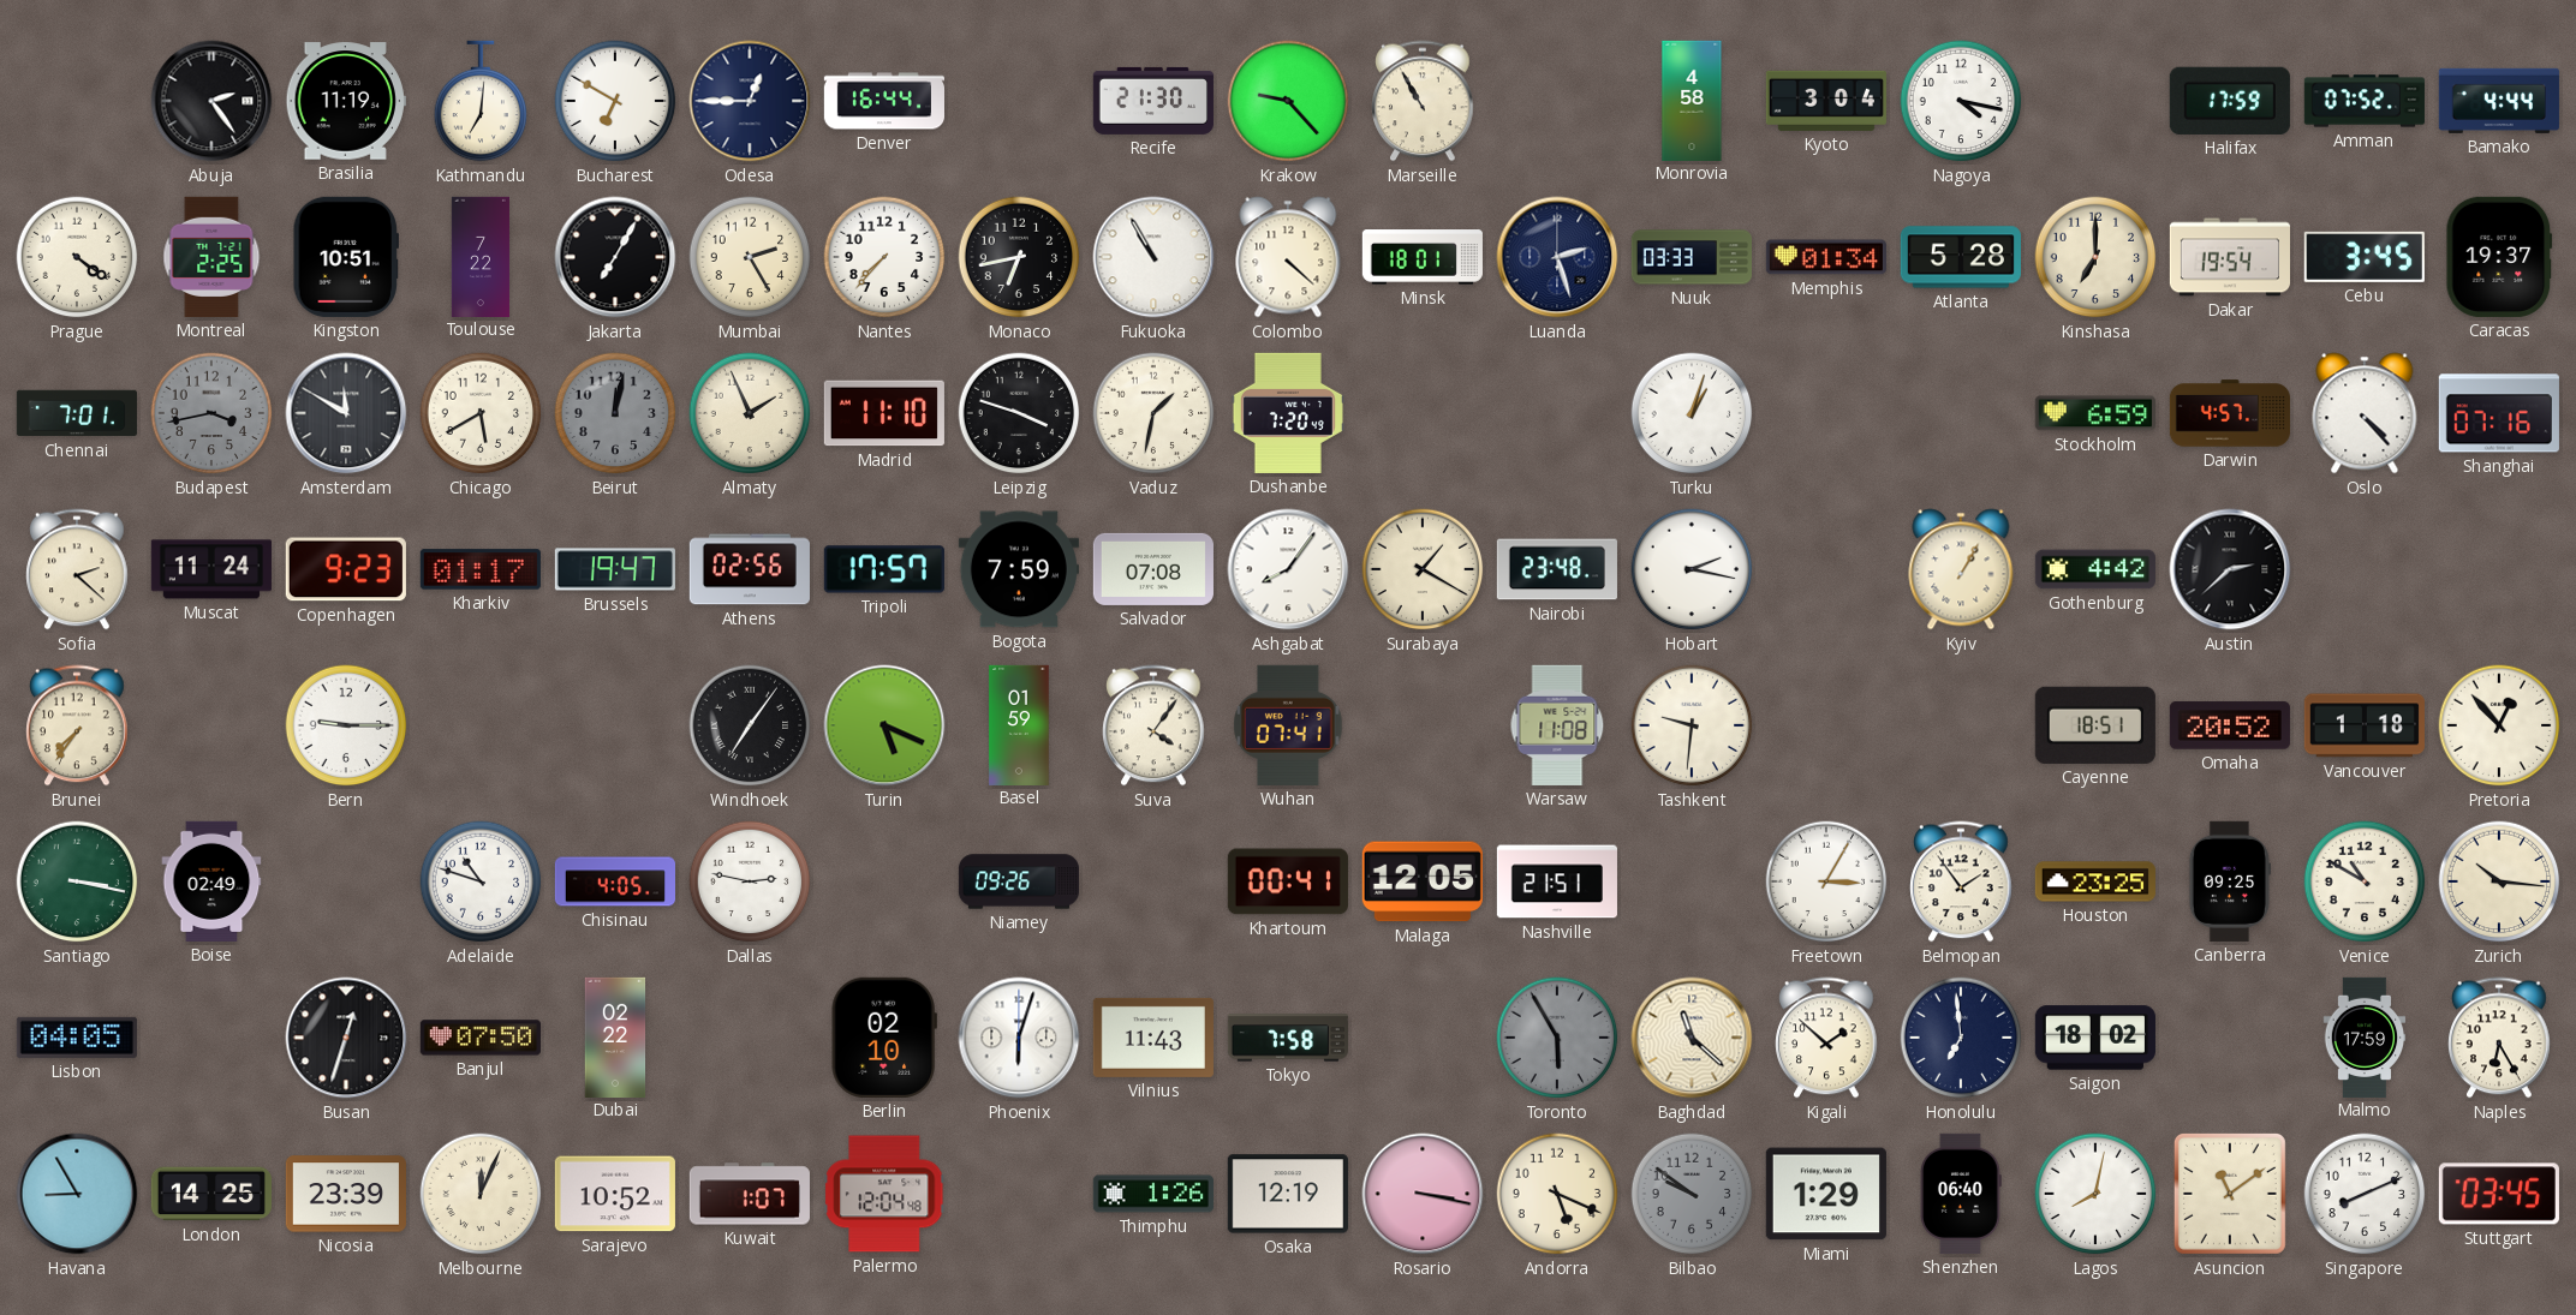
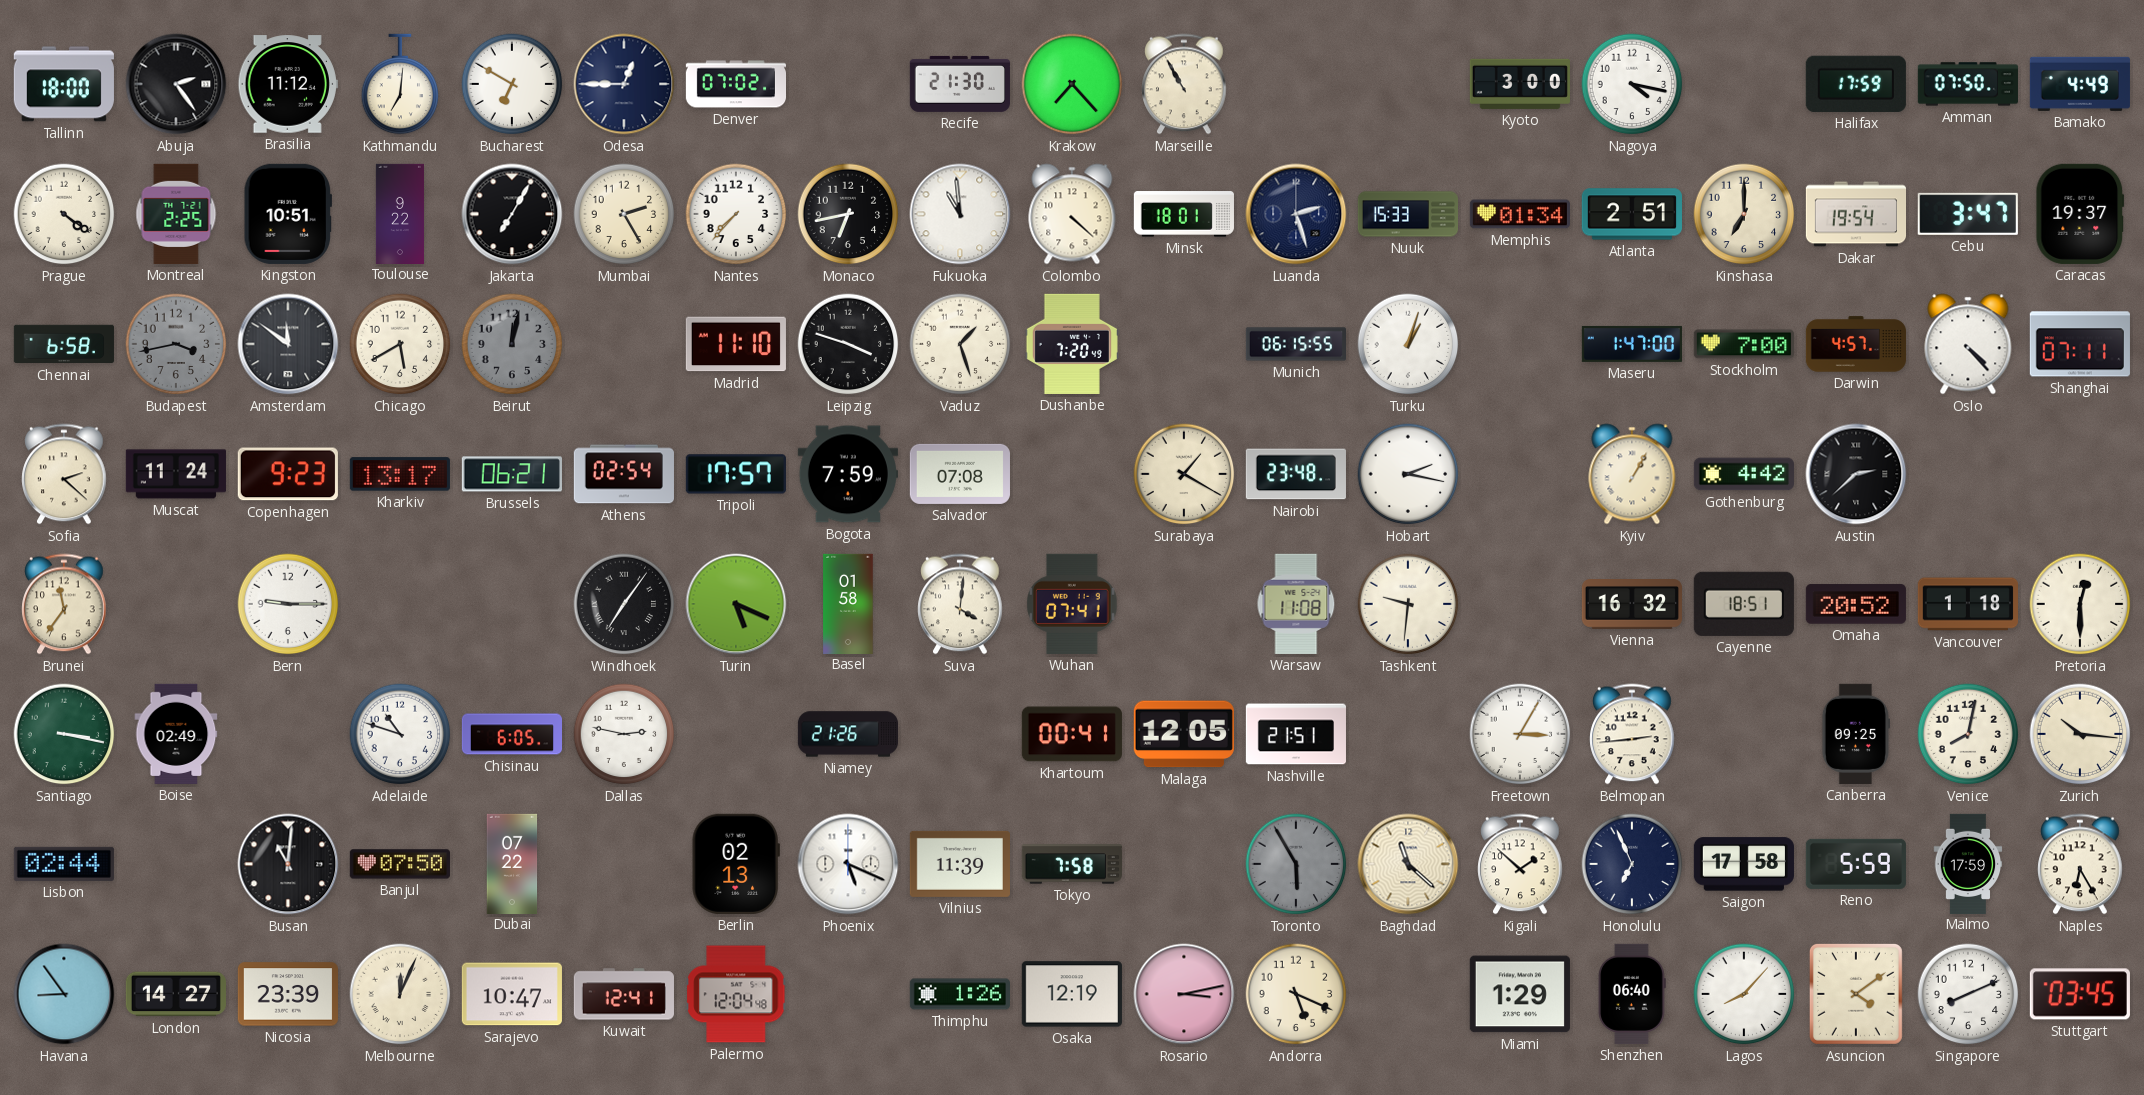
Tallinn: none -> 18:00 (64, 84)
Brasilia: 11:19 -> 11:12 (288, 84)
Denver: 16:44 -> 07:02 (735, 84)
Krakow: 9:23 -> 7:23 (1072, 84)
Monrovia: 4:58 -> none (1692, 100)
Kyoto: 3:04 -> 3:00 (1520, 84)
Amman: 07:52 -> 07:50 (1968, 84)
Bamako: 4:44 -> 4:49 (2080, 84)
Toulouse: 7:22 -> 9:22 (400, 213)
Fukuoka: 10:55 -> 10:59 (960, 214)
Nuuk: 03:33 -> 15:33 (1407, 214)
Atlanta: 5:28 -> 2:51 (1632, 214)
Cebu: 3:45 -> 3:47 (1968, 214)
Chennai: 7:01 -> 6:58 (64, 344)
Amsterdam: 11:50 -> 11:51 (288, 344)
Almaty: 1:56 -> none (750, 413)
Vaduz: 1:32 -> 1:27 (960, 344)
Munich: none -> 06:15 (1295, 344)
Maseru: none -> 1:47 (1632, 344)
Stockholm: 6:59 -> 7:00 (1744, 344)
Shanghai: 07:16 -> 07:11 (2080, 344)
Kharkiv: 01:17 -> 13:17 (400, 474)
Brussels: 19:47 -> 06:21 (512, 474)
Athens: 02:56 -> 02:54 (624, 474)
Ashgabat: 8:06 -> none (1288, 569)
Brunei: 7:36 -> 11:36 (64, 604)
Basel: 01:59 -> 01:58 (848, 603)
Suva: 4:06 -> 4:01 (960, 604)
Vienna: none -> 16:32 (1632, 605)
Pretoria: 12:53 -> 12:30 (2080, 604)
Chisinau: 4:05 -> 6:05 (511, 734)
Niamey: 09:26 -> 21:26 (847, 734)
Belmopan: 1:54 -> 2:44 (1632, 734)
Houston: 23:25 -> none (2095, 881)
Venice: 10:50 -> 8:02 (1968, 734)
Lisbon: 04:05 -> 02:44 (64, 864)
Busan: 12:33 -> 11:01 (288, 864)
Dubai: 02:22 -> 07:22 (512, 863)
Berlin: 02:10 -> 02:13 (736, 864)
Phoenix: 6:03 -> 5:19 (848, 864)
Vilnius: 11:43 -> 11:39 (960, 864)
Honolulu: 6:59 -> 6:56 (1632, 864)
Saigon: 18:02 -> 17:58 (1744, 864)
Reno: none -> 5:59 (1856, 864)
Havana: 8:55 -> 8:54 (64, 994)
London: 14:25 -> 14:27 (176, 994)
Sarajevo: 10:52 -> 10:47 (512, 994)
Kuwait: 1:07 -> 12:41 (624, 994)
Rosario: 3:17 -> 3:13 (1184, 994)
Bilbao: 9:51 -> none (1692, 1194)
Lagos: 8:02 -> 8:07 (1744, 994)
Asuncion: 11:09 -> 4:09 (1856, 994)
